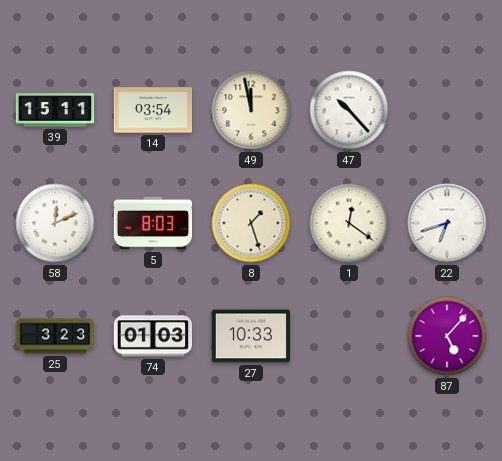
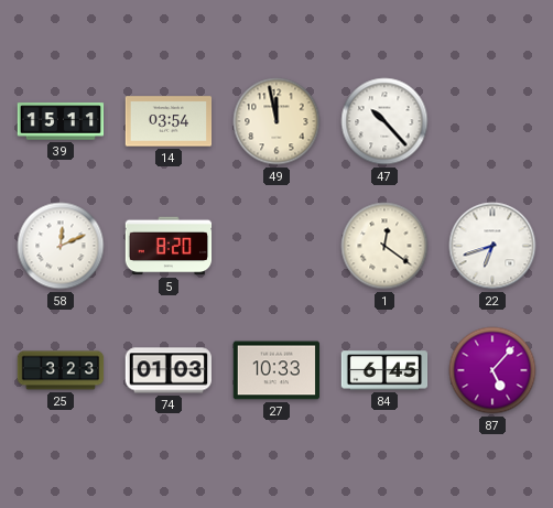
5: 8:03 -> 8:20 (169, 246)
8: 1:27 -> none (251, 223)
84: none -> 6:45 (384, 370)
